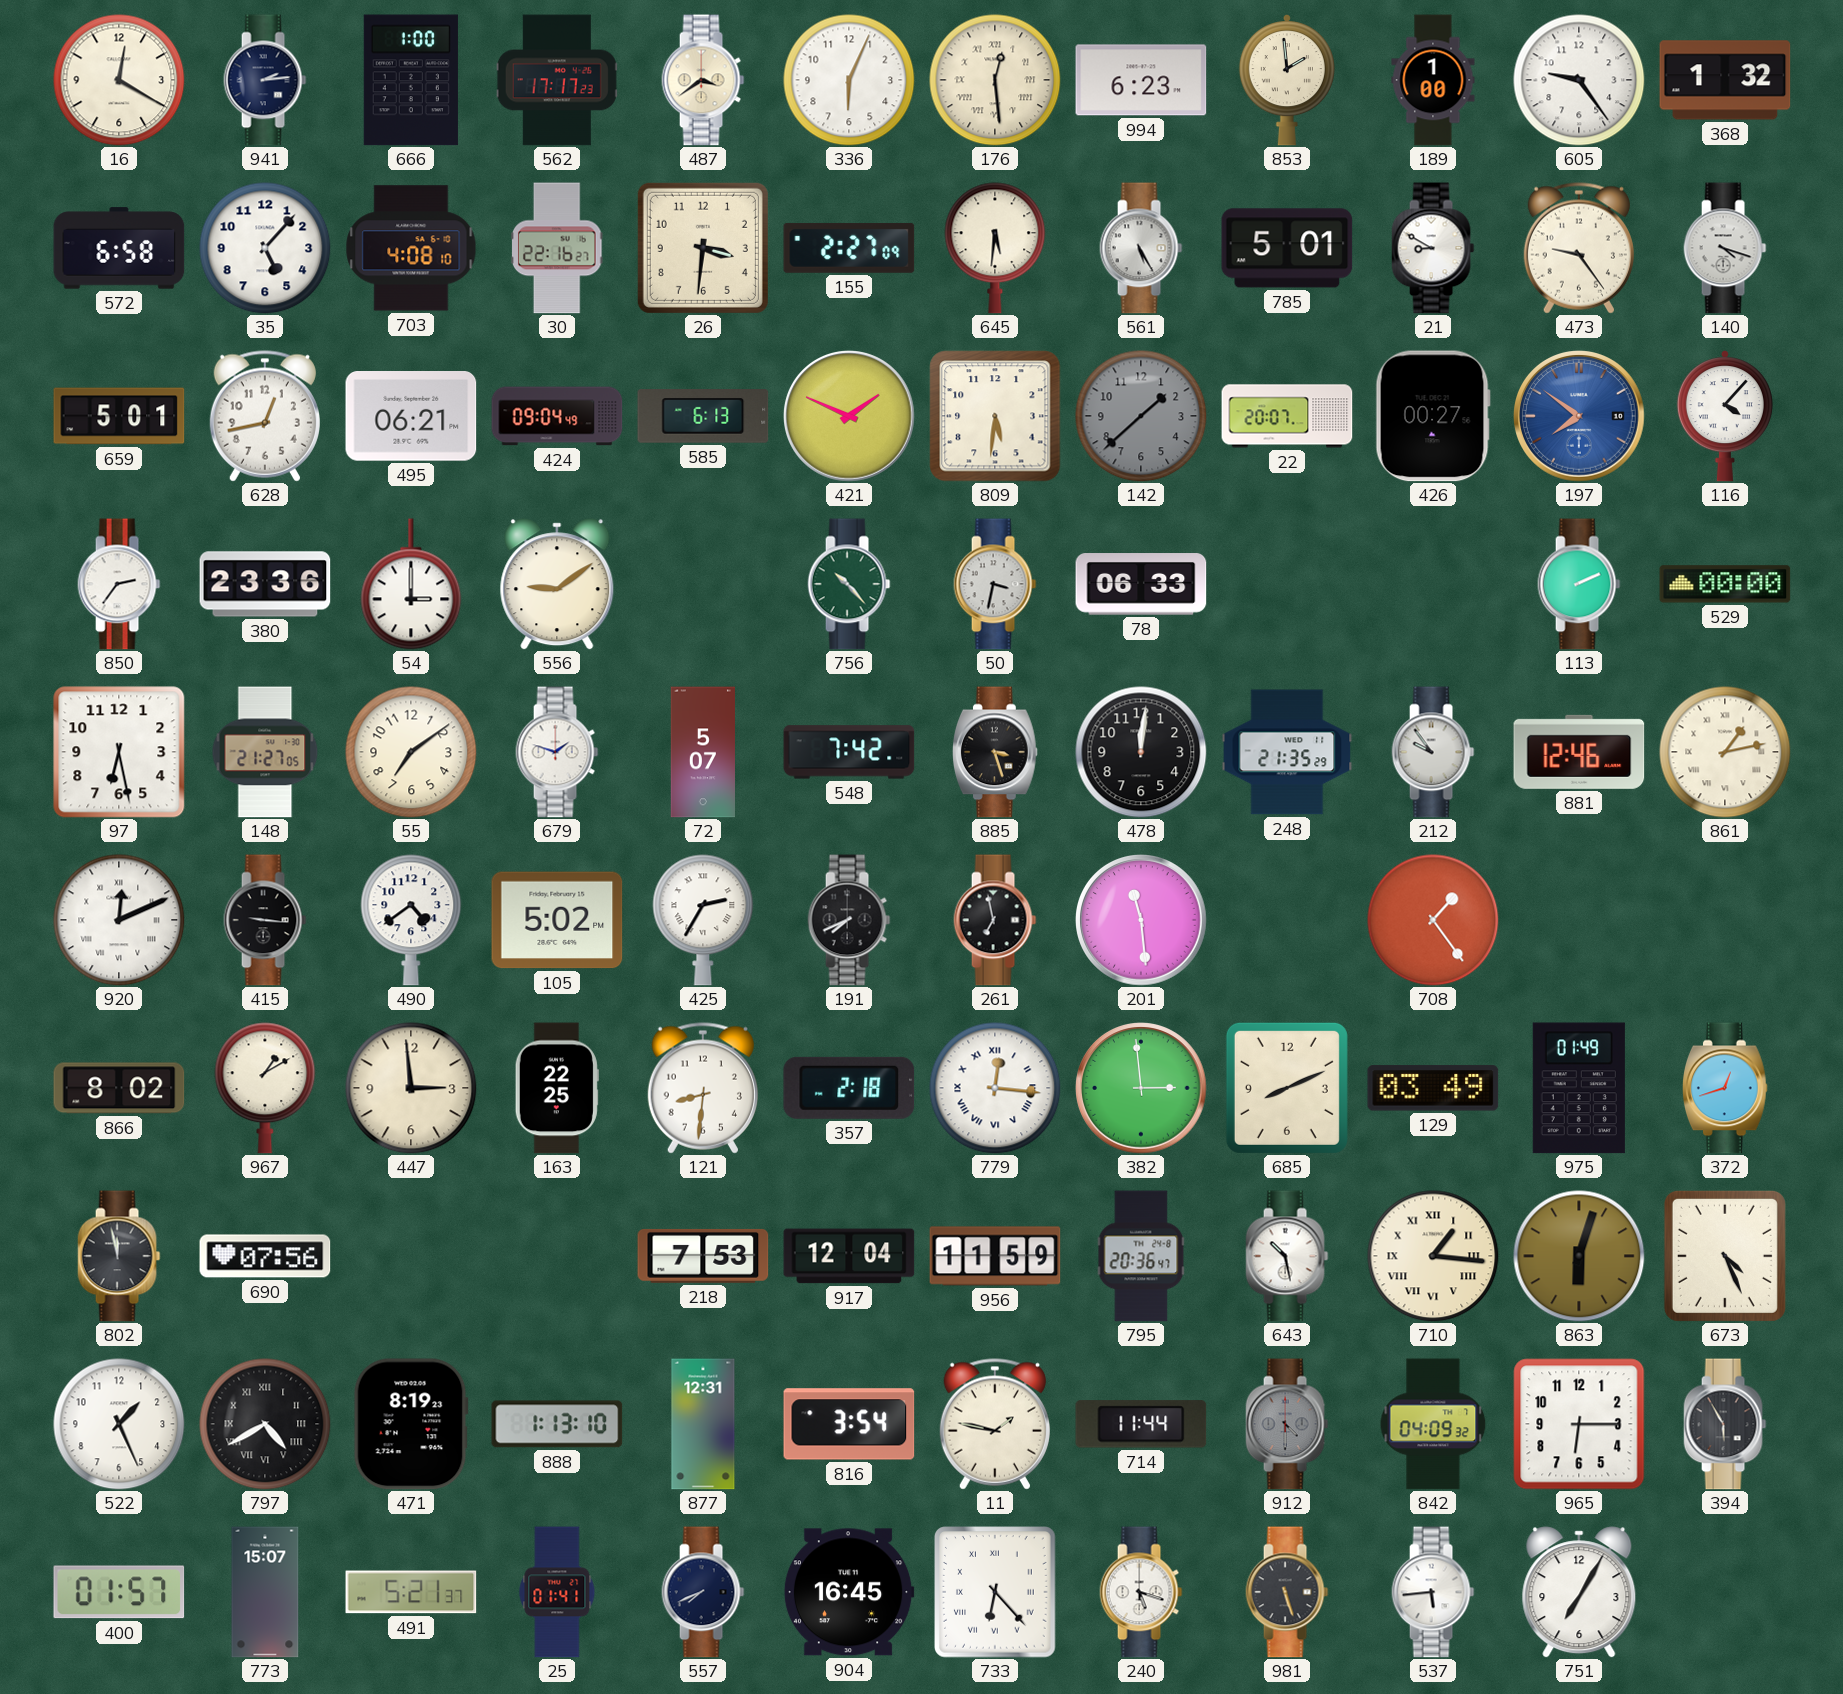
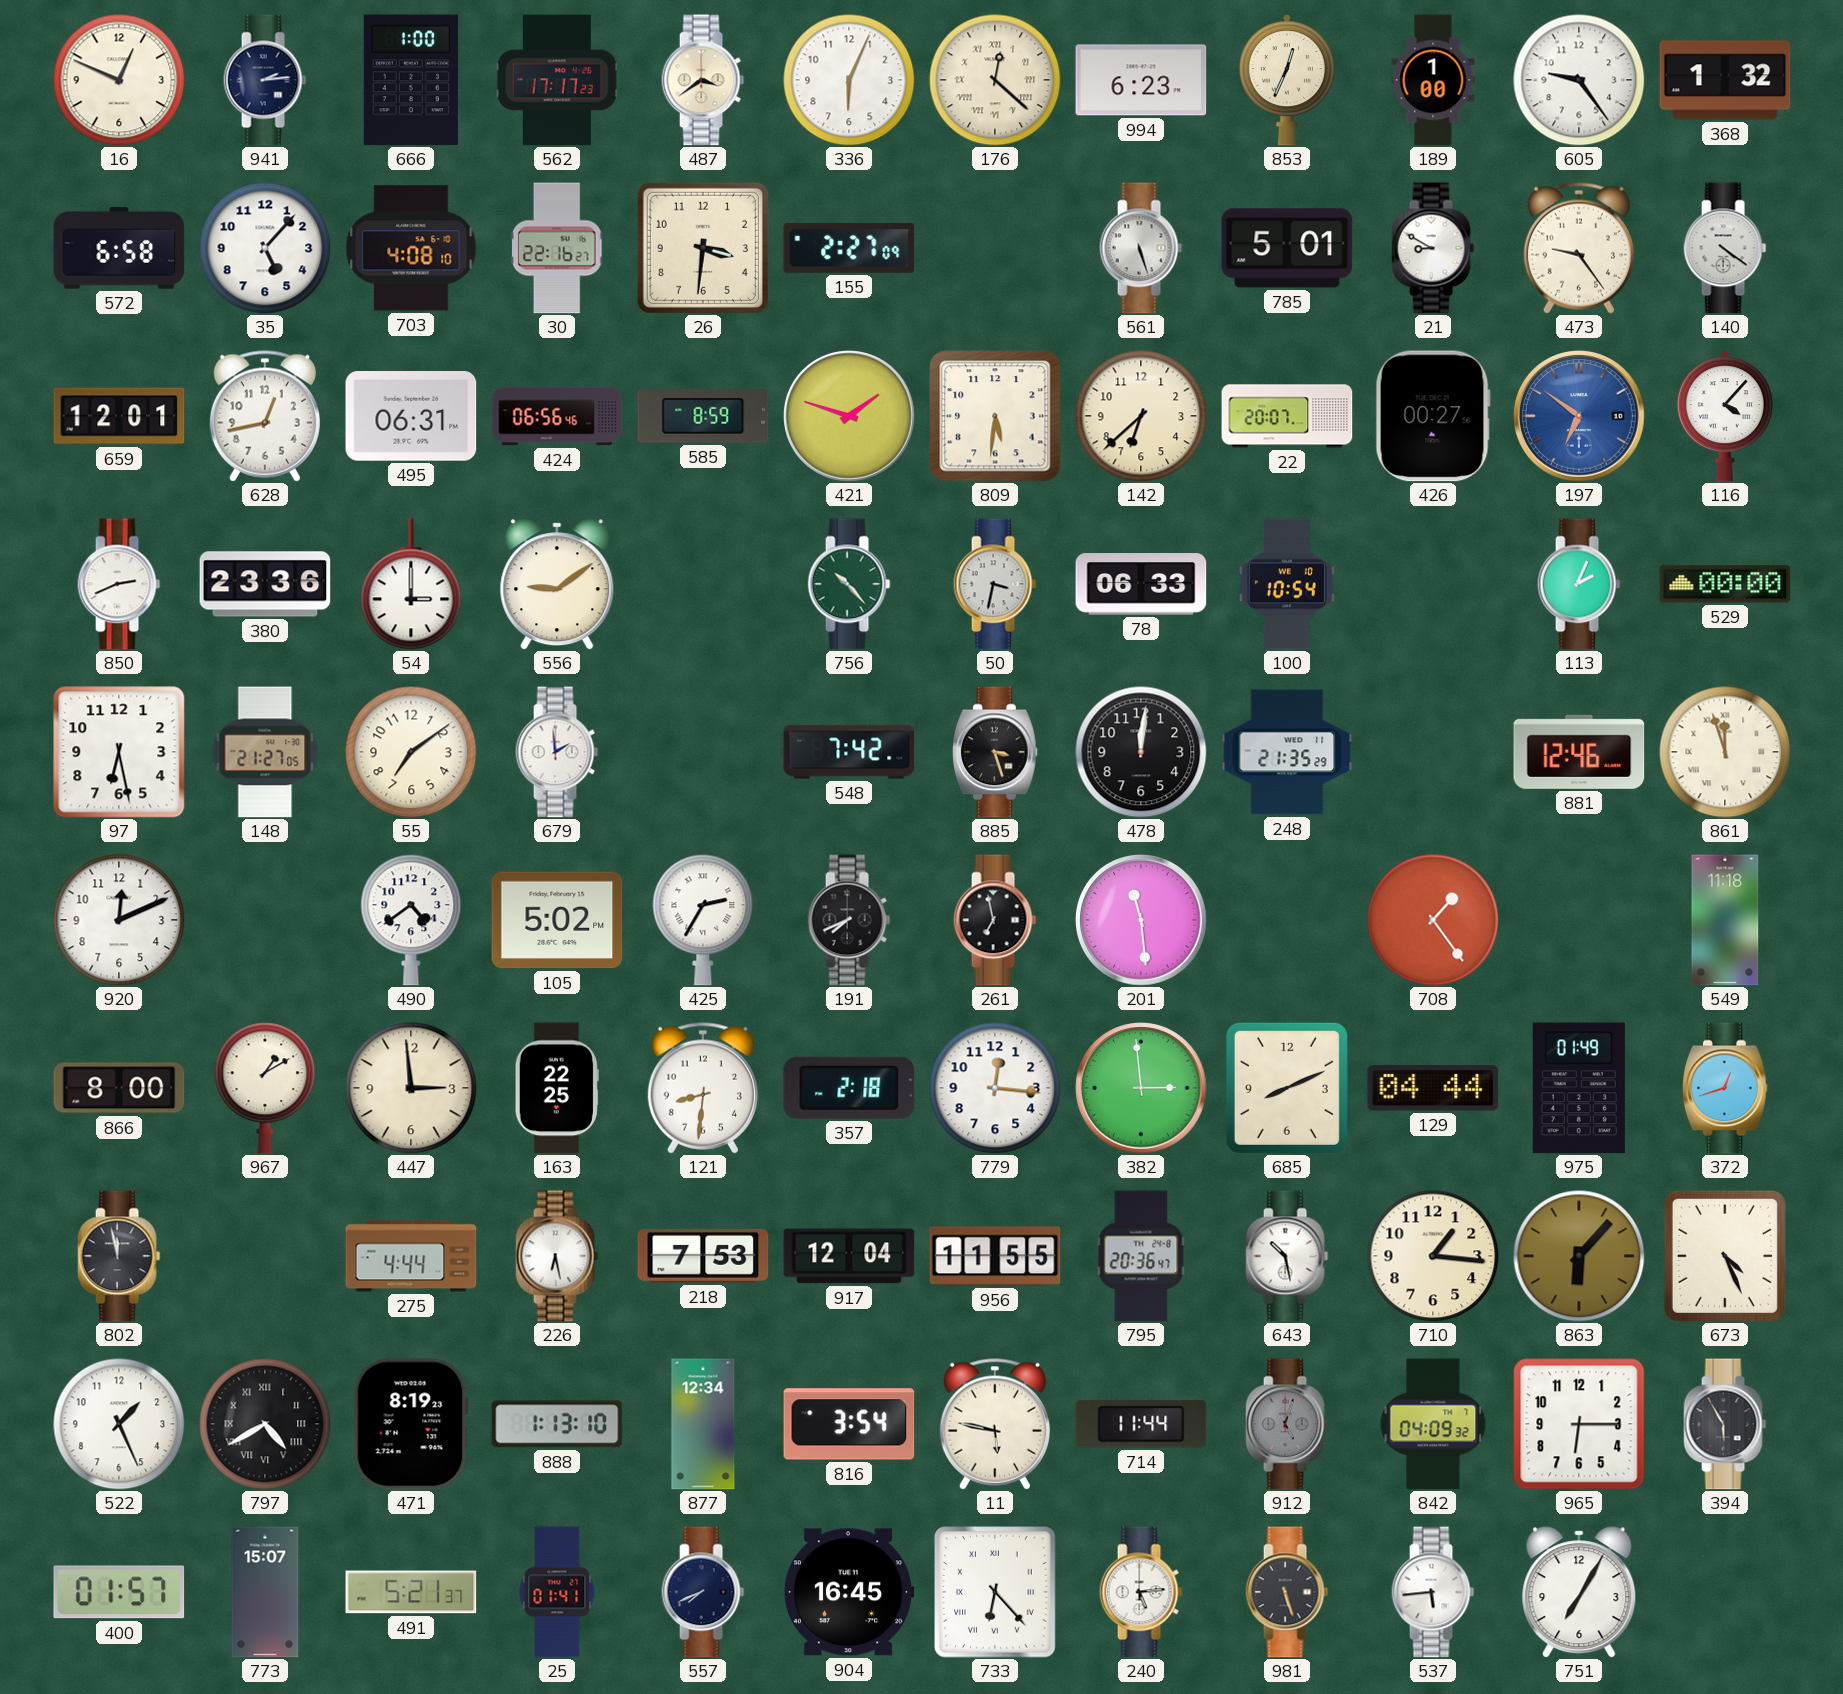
16: 12:20 -> 12:49 (119, 80)
176: 12:29 -> 12:22 (995, 80)
853: 1:59 -> 12:34 (1287, 81)
645: 5:31 -> none (995, 248)
561: 5:25 -> 5:27 (1141, 248)
140: 4:18 -> 4:21 (1725, 248)
659: 5:01 -> 12:01 (119, 416)
495: 06:21 -> 06:31 (411, 416)
424: 09:04 -> 06:56 (557, 416)
585: 6:13 -> 8:59 (703, 417)
421: 1:49 -> 1:48 (850, 417)
142: 1:38 -> 6:38 (1141, 416)
142 dial: grey -> cream (1141, 416)
197: 7:51 -> 6:51 (1580, 417)
850: 2:36 -> 2:41 (119, 584)
100: none -> 10:54 (1287, 584)
113: 2:11 -> 2:04 (1579, 584)
679: 1:48 -> 1:59 (557, 752)
72: 5:07 -> none (703, 752)
212: 9:54 -> none (1433, 752)
861: 1:13 -> 11:57 (1725, 752)
920 numerals: Roman -> Arabic (119, 920)
415: 9:16 -> none (265, 920)
549: none -> 11:18 (1725, 920)
866: 8:02 -> 8:00 (119, 1088)
779 numerals: Roman -> Arabic (995, 1088)
129: 03:49 -> 04:44 (1433, 1088)
690: 07:56 -> none (265, 1256)
275: none -> 4:44 (411, 1256)
226: none -> 6:28 (557, 1256)
956: 11:59 -> 11:55 (995, 1256)
710 numerals: Roman -> Arabic (1433, 1256)
863: 6:03 -> 6:07 (1579, 1256)
877: 12:31 -> 12:34 (703, 1424)
11: 1:47 -> 5:47 (995, 1424)
912: 4:30 -> 5:03 (1287, 1424)
240: 5:18 -> 5:14 (1141, 1592)
